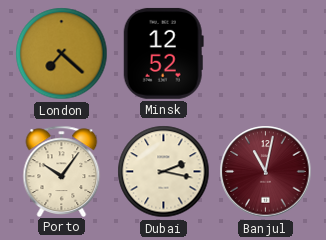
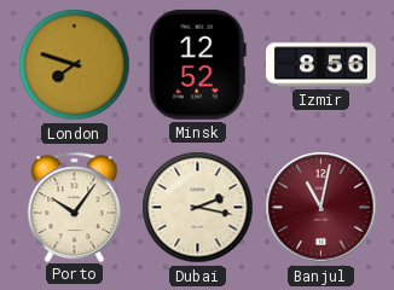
London: 7:22 -> 7:48 (75, 65)
Izmir: none -> 8:56 (321, 65)
